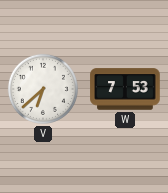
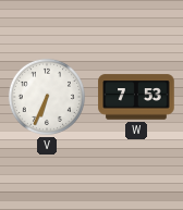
V: 6:38 -> 6:34 (47, 97)
